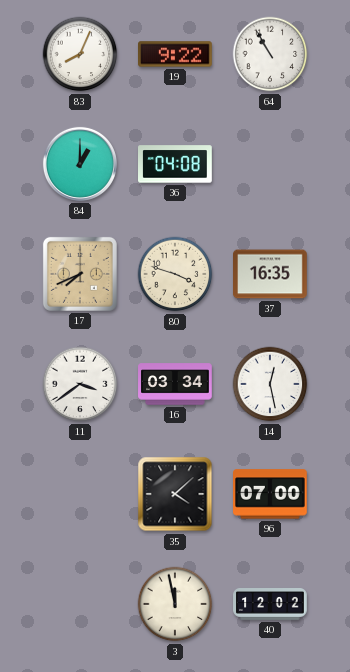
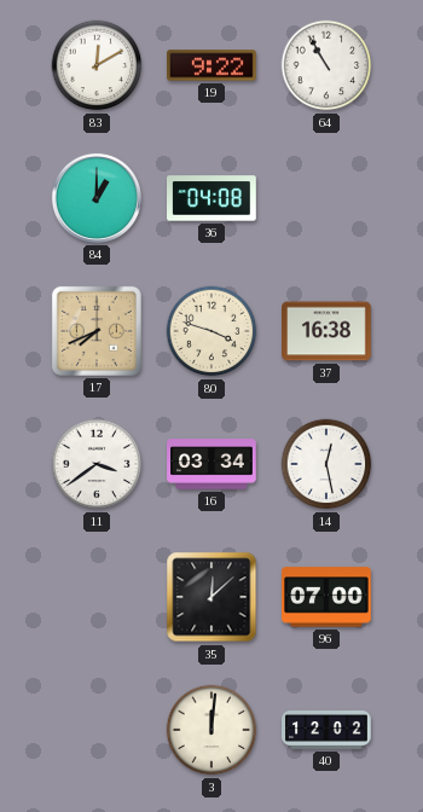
83: 8:04 -> 12:10 (97, 65)
37: 16:35 -> 16:38 (328, 331)
35: 4:08 -> 12:08 (211, 597)
3: 11:58 -> 12:01 (211, 730)
